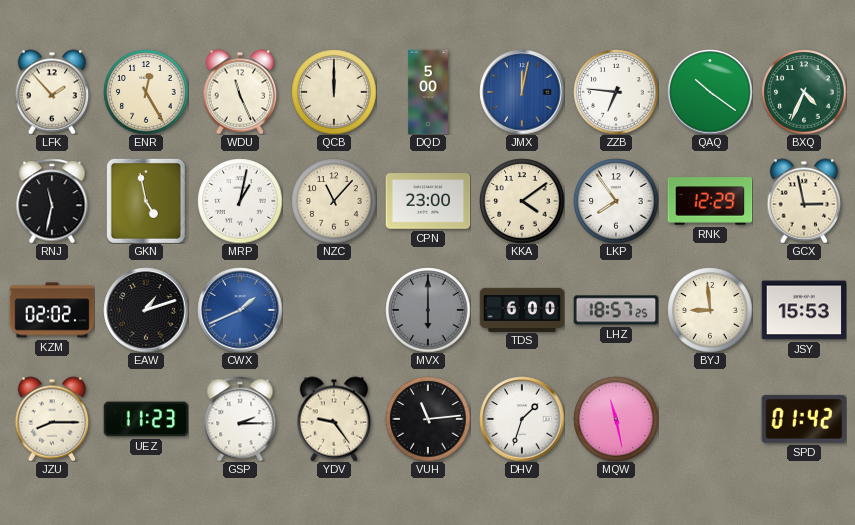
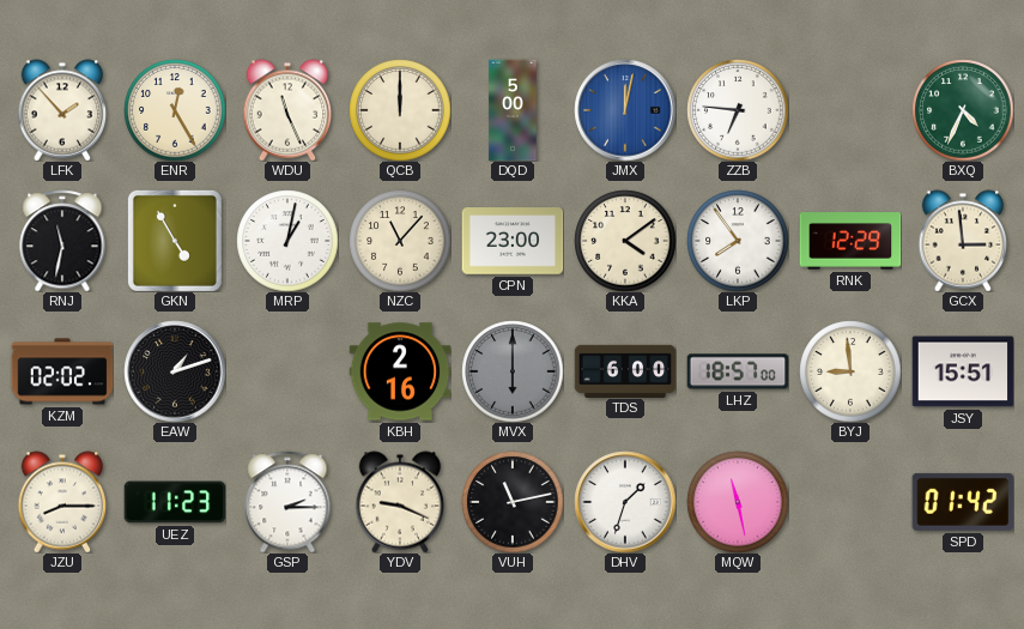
QAQ: 10:21 -> none (710, 92)
GKN: 4:58 -> 4:55 (175, 241)
GCX: 2:58 -> 2:59 (963, 241)
CWX: 1:41 -> none (240, 310)
KBH: none -> 2:16 (400, 371)
LHZ: 18:57:25 -> 18:57:00 (738, 371)
JSY: 15:53 -> 15:51 (963, 371)
YDV: 9:24 -> 9:19 (400, 502)
VUH: 11:14 -> 11:13 (513, 502)
